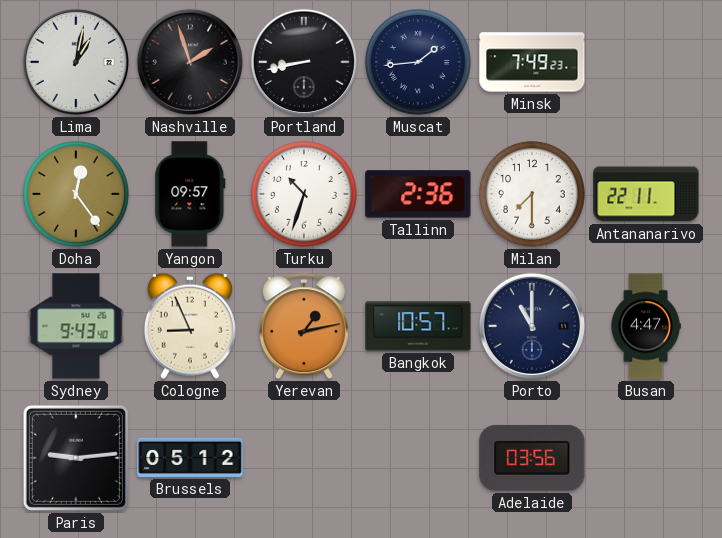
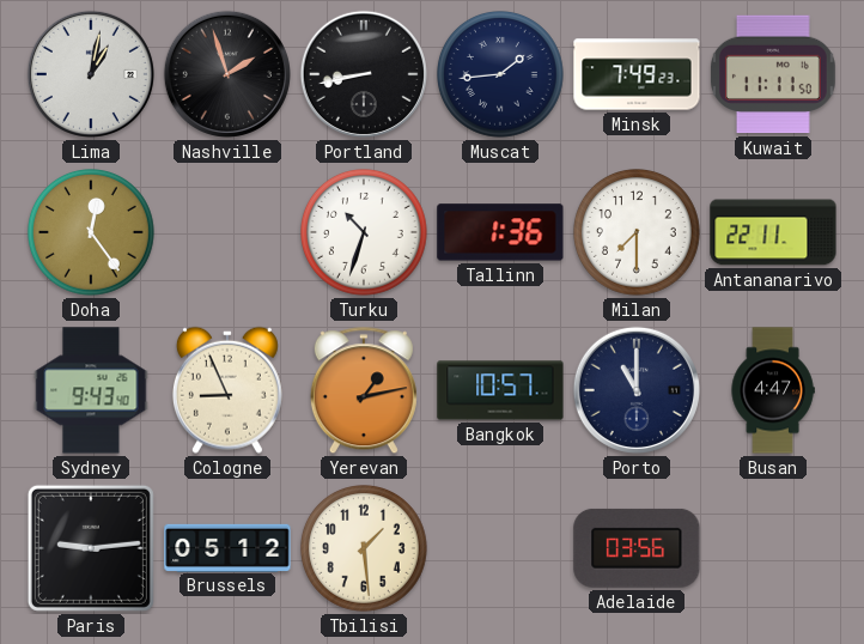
Kuwait: none -> 11:11 (774, 74)
Yangon: 09:57 -> none (190, 194)
Tallinn: 2:36 -> 1:36 (500, 232)
Tbilisi: none -> 1:29 (365, 549)
